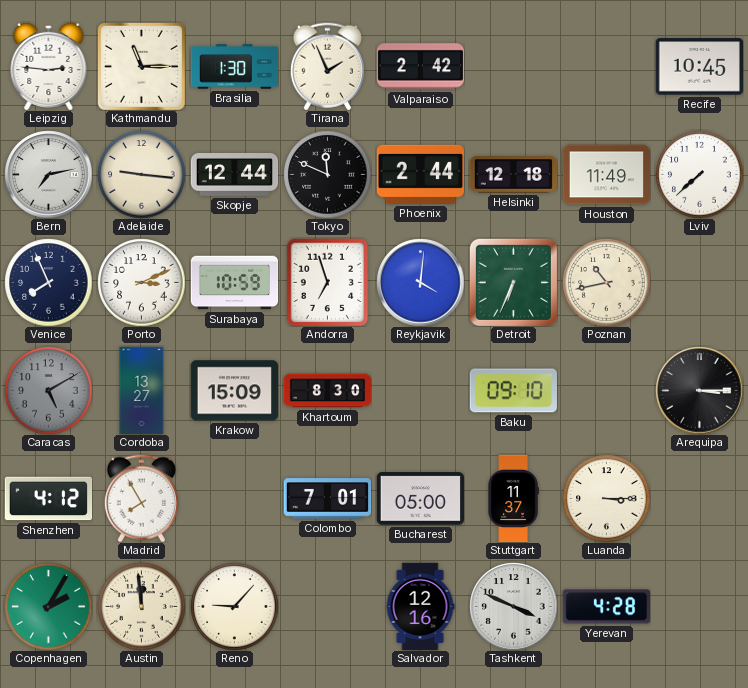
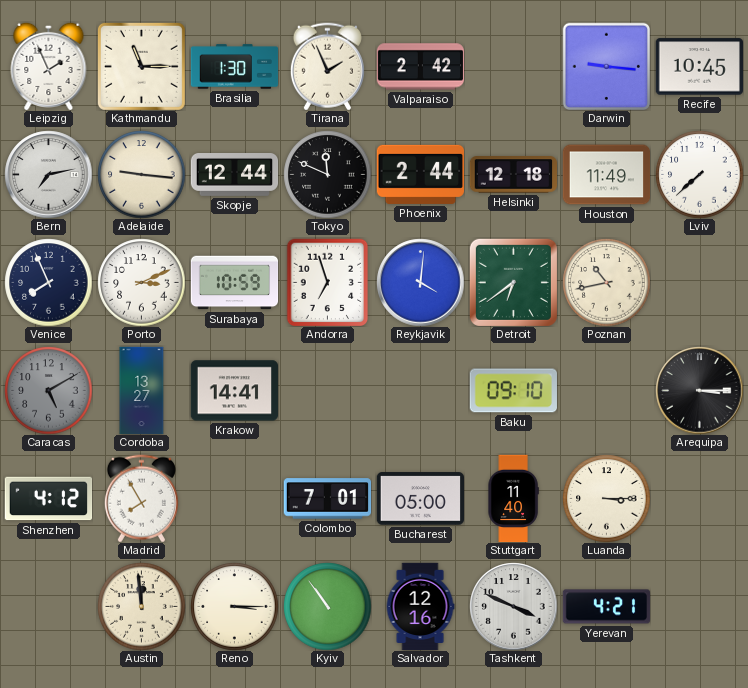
Leipzig: 2:46 -> 1:56 (49, 66)
Darwin: none -> 9:16 (606, 66)
Detroit: 6:34 -> 6:39 (513, 282)
Krakow: 15:09 -> 14:41 (234, 391)
Khartoum: 8:30 -> none (327, 391)
Stuttgart: 11:37 -> 11:40 (513, 498)
Copenhagen: 2:05 -> none (48, 606)
Reno: 9:07 -> 3:15 (234, 606)
Kyiv: none -> 10:54 (327, 606)
Yerevan: 4:28 -> 4:21 (606, 607)
